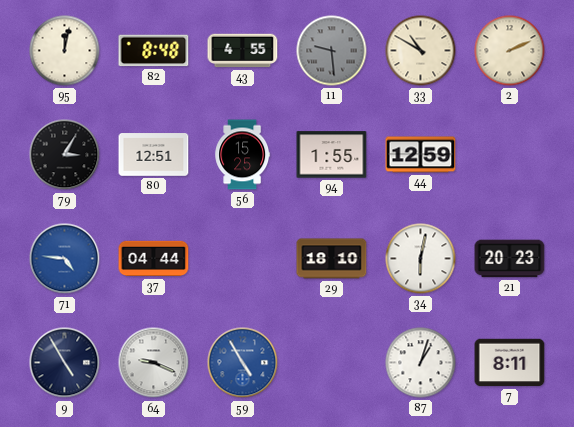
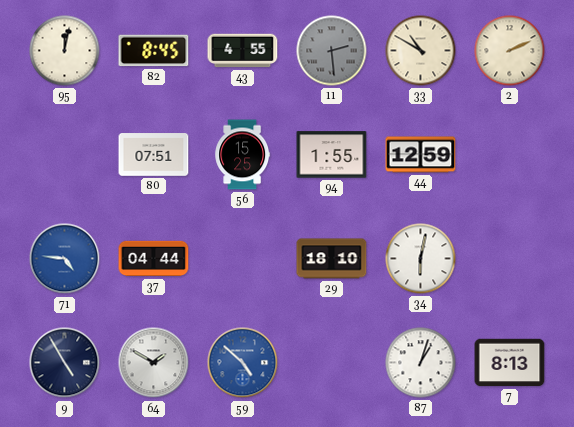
82: 8:48 -> 8:45 (154, 51)
11: 9:29 -> 2:29 (332, 51)
79: 3:05 -> none (65, 155)
80: 12:51 -> 07:51 (154, 155)
21: 20:23 -> none (510, 259)
64: 9:19 -> 1:50 (154, 363)
59: 4:55 -> 4:52 (243, 363)
7: 8:11 -> 8:13 (510, 363)
